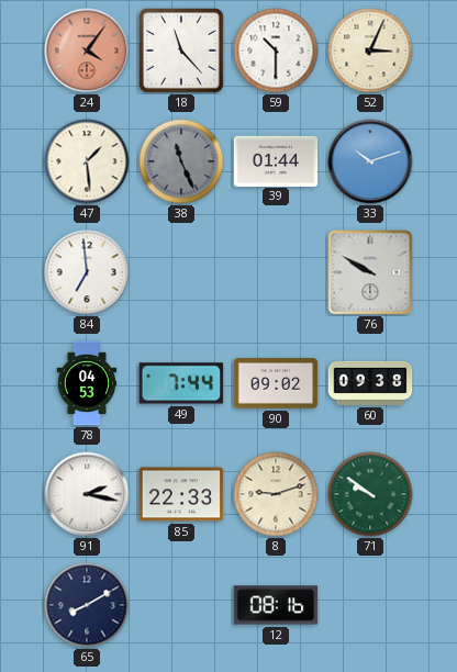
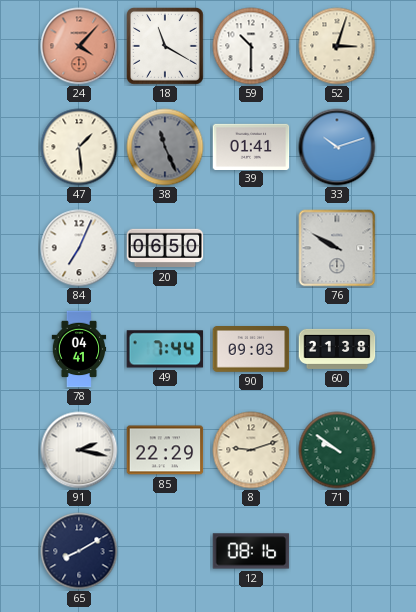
24: 4:06 -> 4:07 (79, 46)
18: 11:23 -> 11:20 (165, 46)
52: 3:04 -> 3:03 (337, 46)
39: 01:44 -> 01:41 (251, 146)
84: 6:59 -> 7:04 (79, 248)
20: none -> 06:50 (165, 248)
78: 04:53 -> 04:41 (79, 349)
90: 09:02 -> 09:03 (251, 350)
60: 09:38 -> 21:38 (337, 349)
85: 22:33 -> 22:29 (165, 450)
